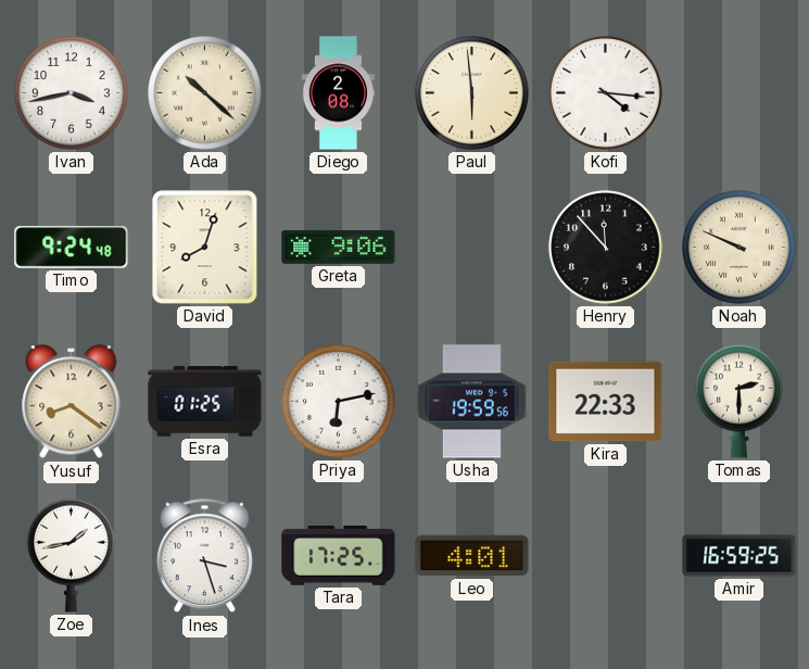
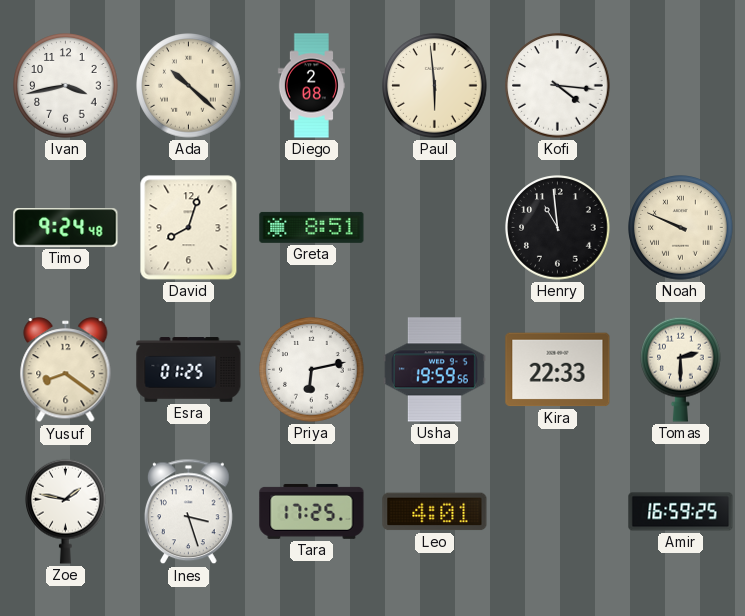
Greta: 9:06 -> 8:51 (312, 227)
Henry: 11:53 -> 10:59 (558, 228)
Zoe: 1:43 -> 1:47 (66, 511)
